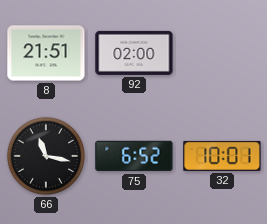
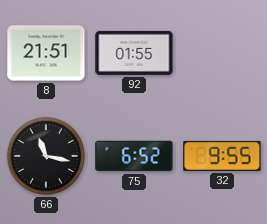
92: 02:00 -> 01:55 (134, 53)
32: 10:01 -> 9:55 (222, 156)
